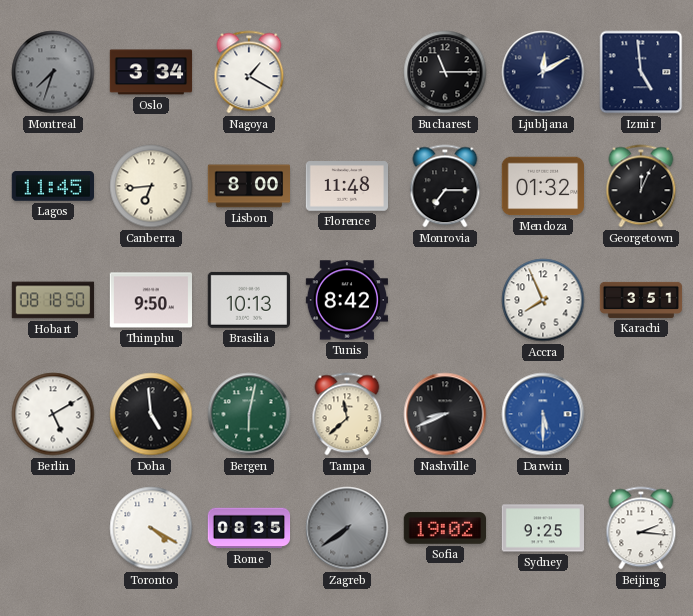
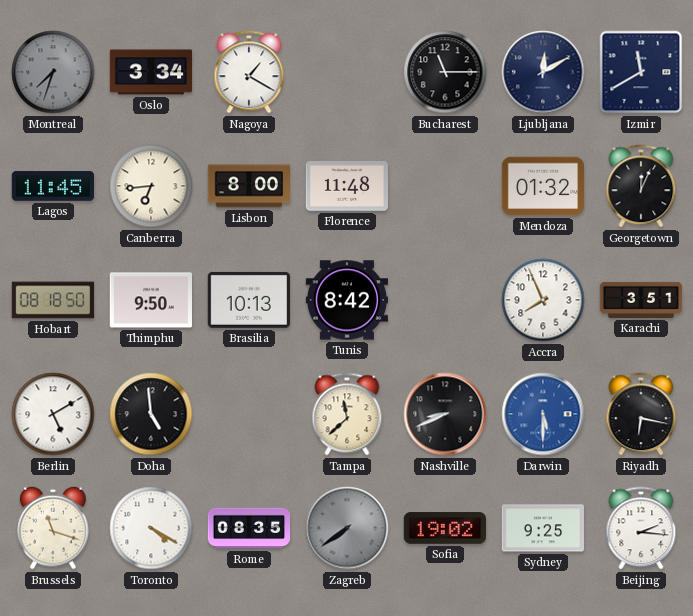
Izmir: 4:59 -> 11:40 (641, 72)
Monrovia: 7:15 -> none (445, 186)
Bergen: 6:02 -> none (249, 414)
Riyadh: none -> 6:17 (641, 414)
Brussels: none -> 11:18 (54, 528)
